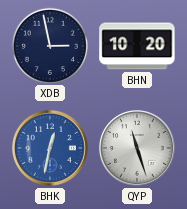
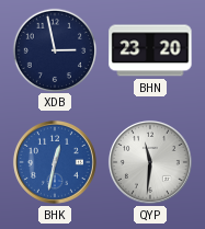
BHN: 10:20 -> 23:20 (150, 50)
QYP: 11:27 -> 11:31 (150, 162)
